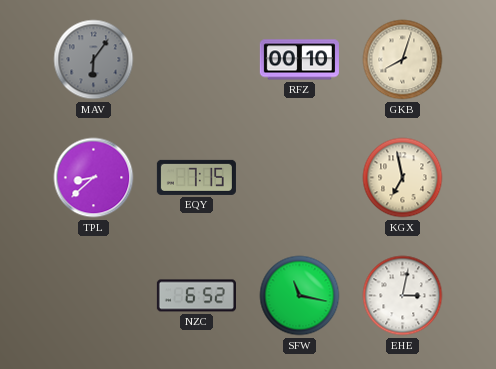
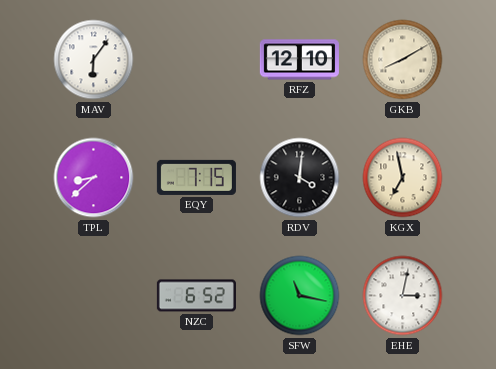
MAV dial: grey -> white (94, 60)
RFZ: 00:10 -> 12:10 (299, 60)
GKB: 8:03 -> 8:10 (403, 60)
RDV: none -> 4:01 (300, 178)
